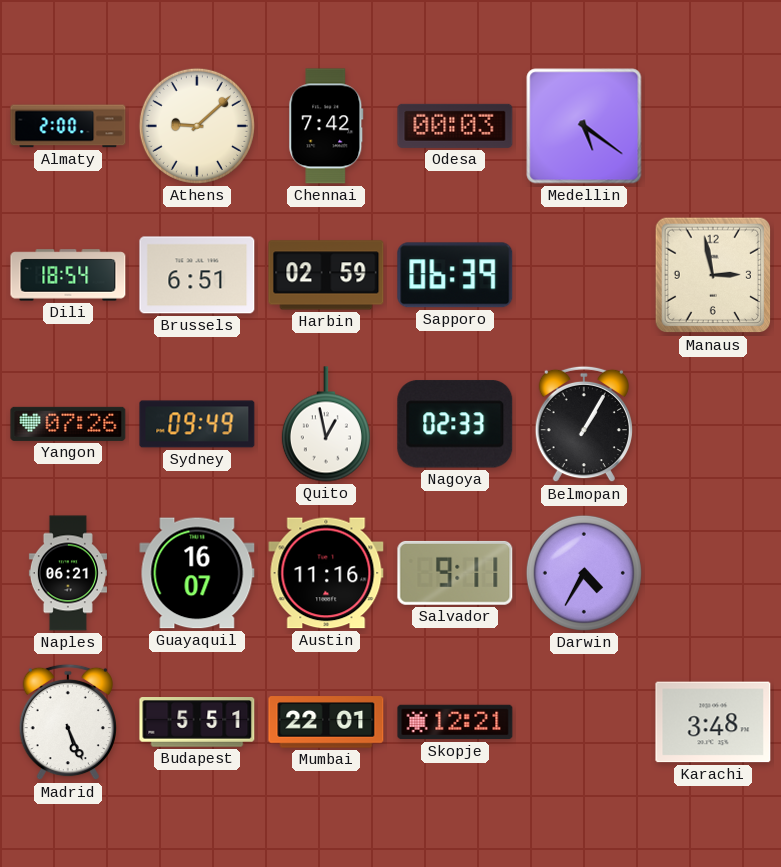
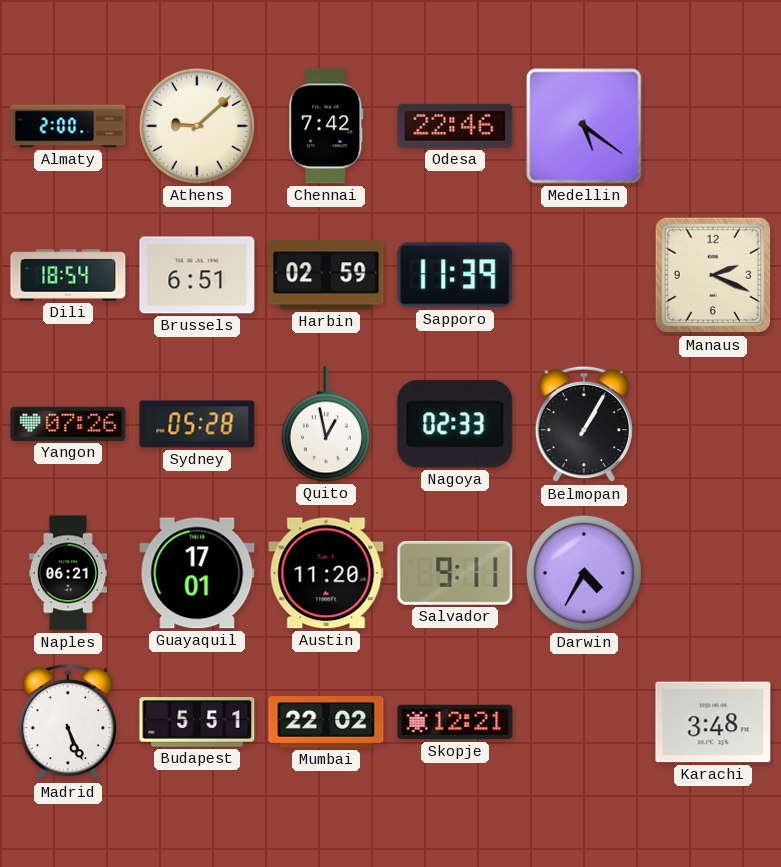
Odesa: 00:03 -> 22:46 (455, 126)
Sapporo: 06:39 -> 11:39 (455, 275)
Manaus: 2:58 -> 2:19 (713, 275)
Sydney: 09:49 -> 05:28 (197, 424)
Guayaquil: 16:07 -> 17:01 (197, 573)
Austin: 11:16 -> 11:20 (326, 573)
Mumbai: 22:01 -> 22:02 (326, 722)
